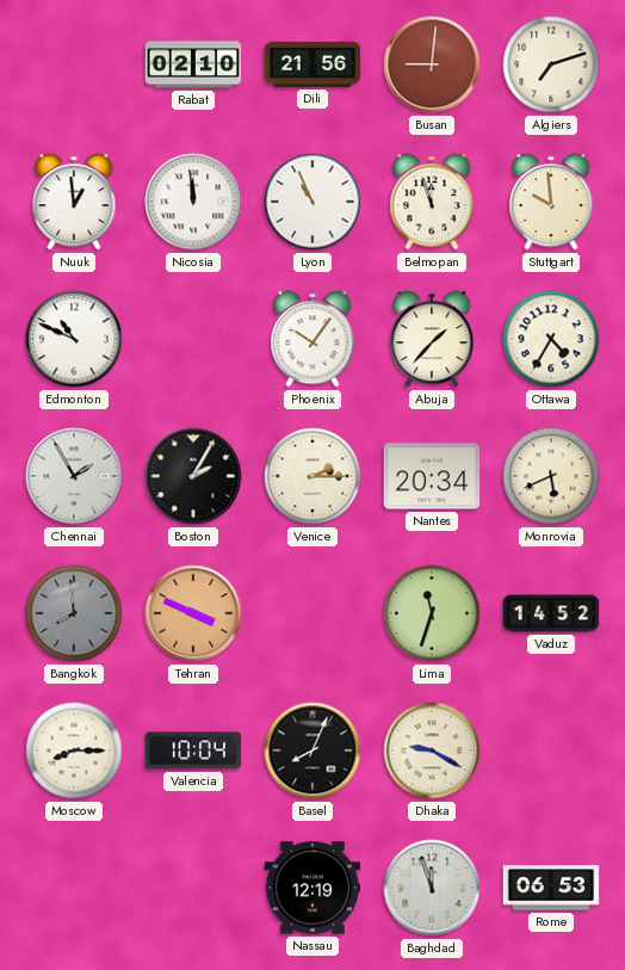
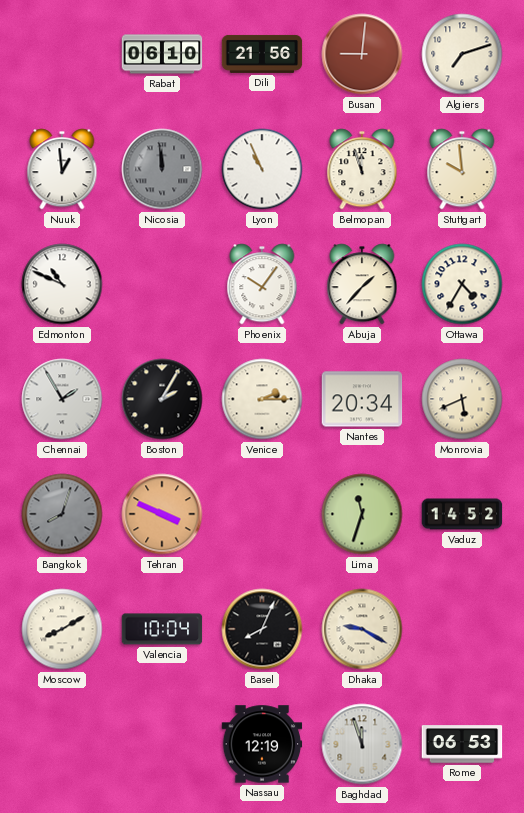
Rabat: 02:10 -> 06:10 (162, 54)
Nicosia dial: white -> grey (162, 169)
Bangkok: 7:59 -> 8:03 (62, 514)
Moscow: 8:15 -> 8:10 (62, 629)
